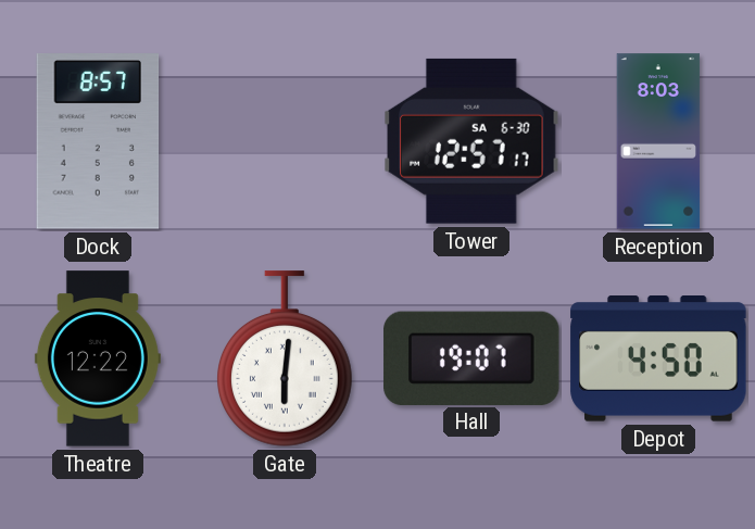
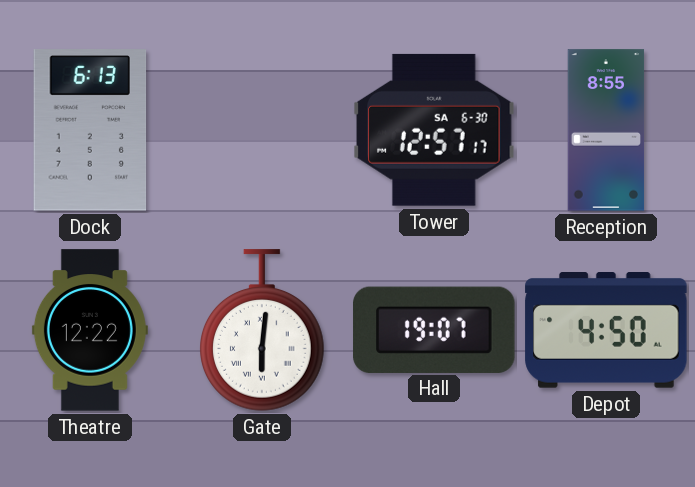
Dock: 8:57 -> 6:13 (90, 130)
Reception: 8:03 -> 8:55 (606, 130)
